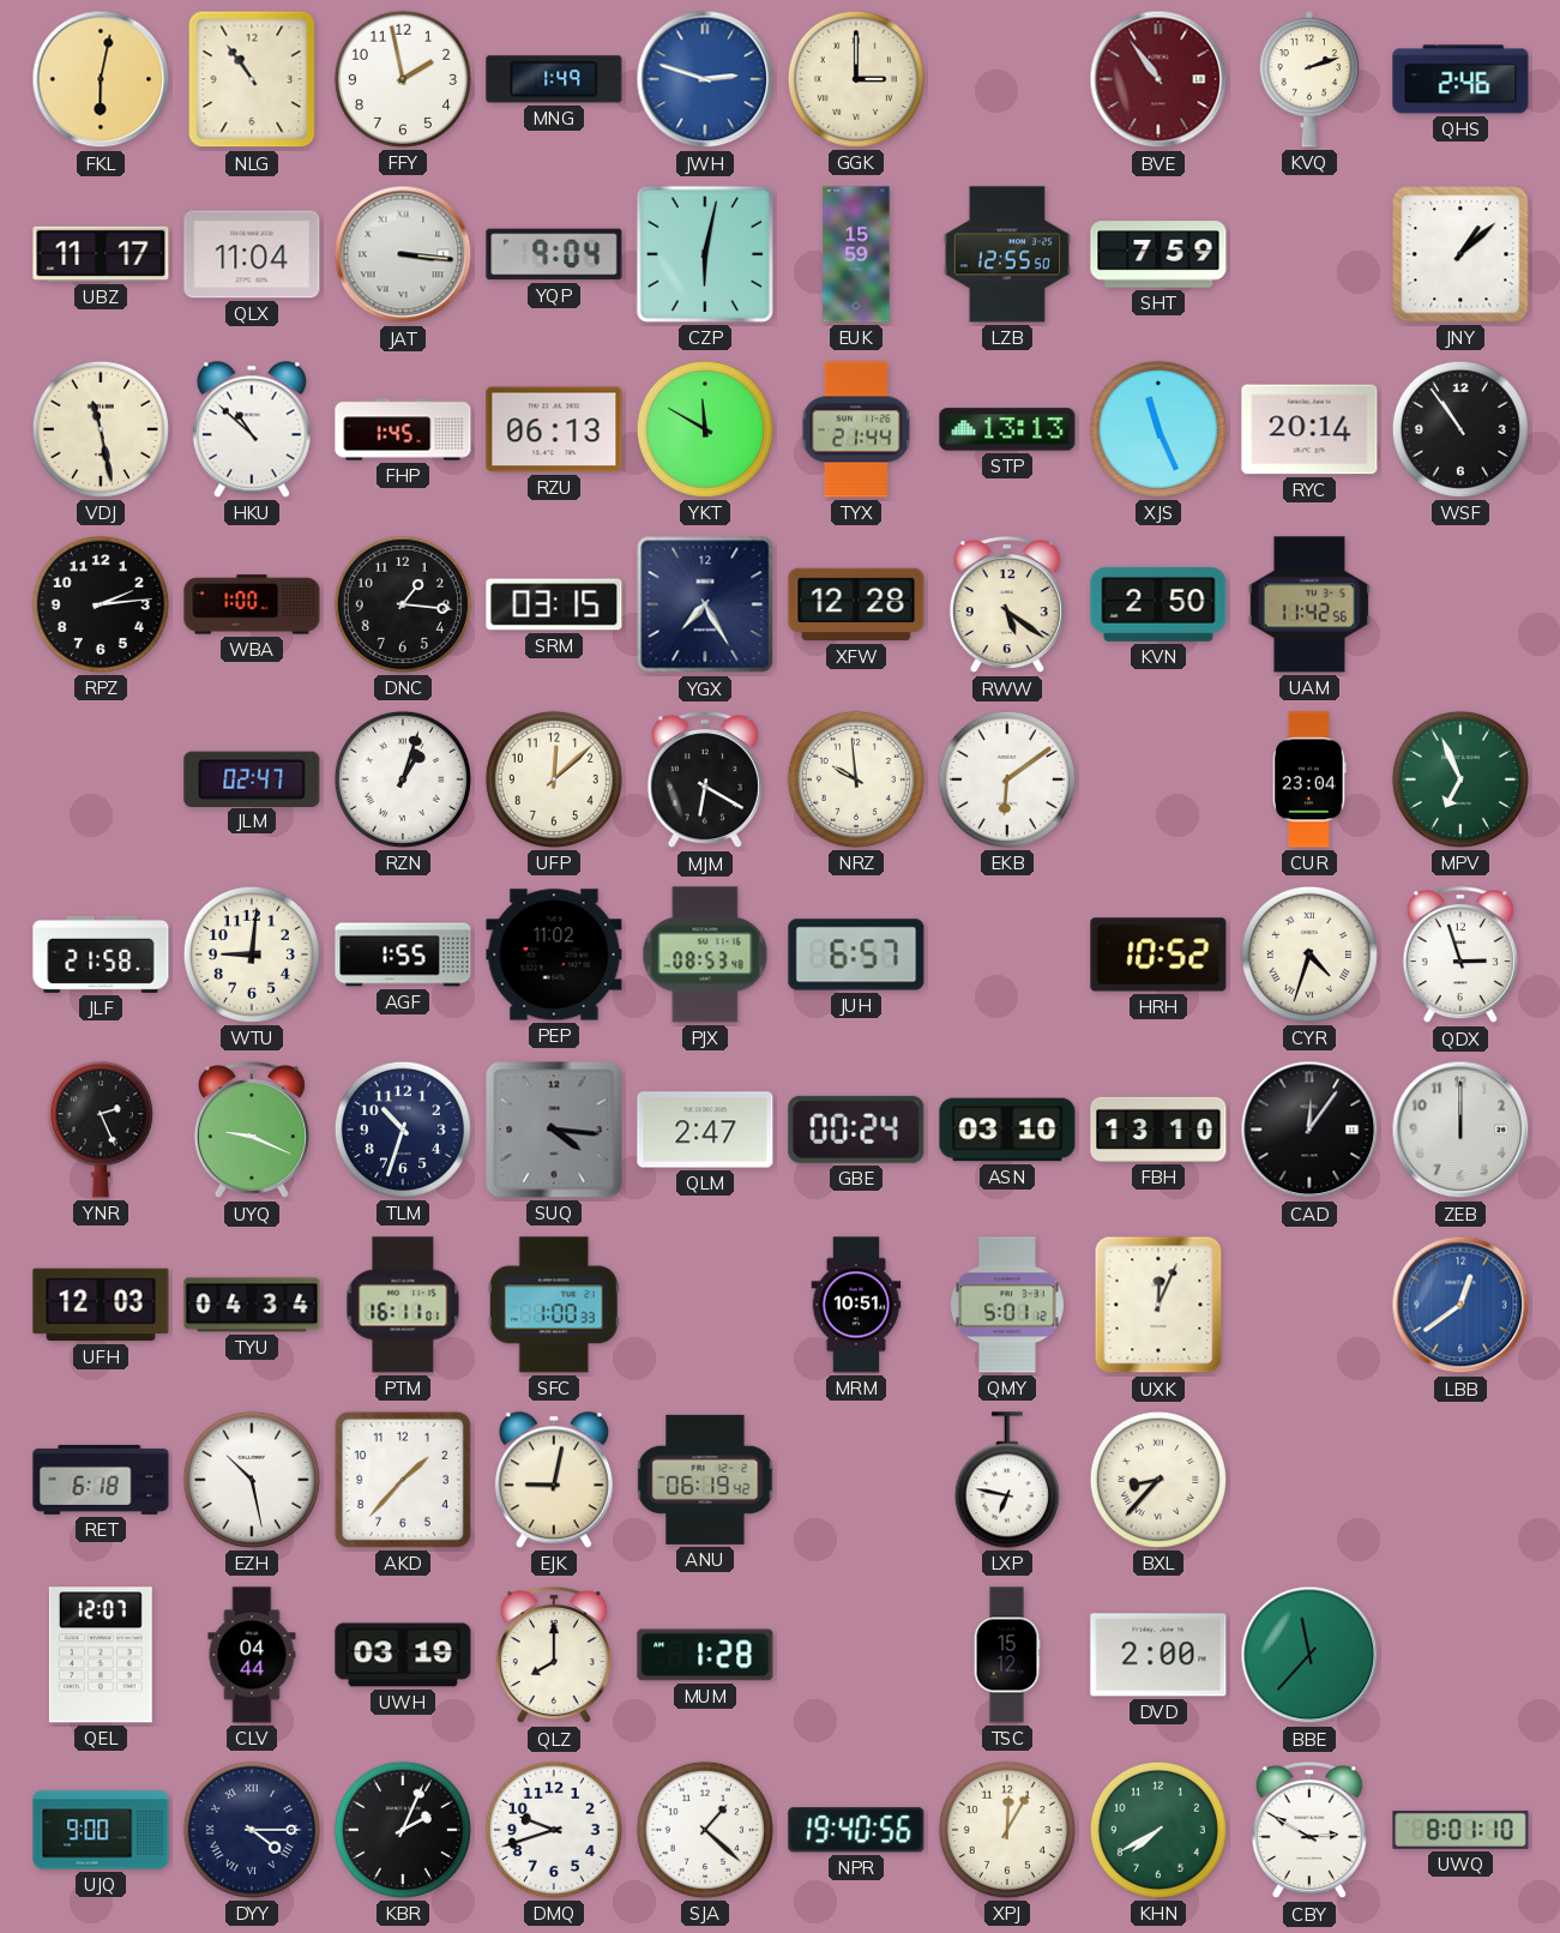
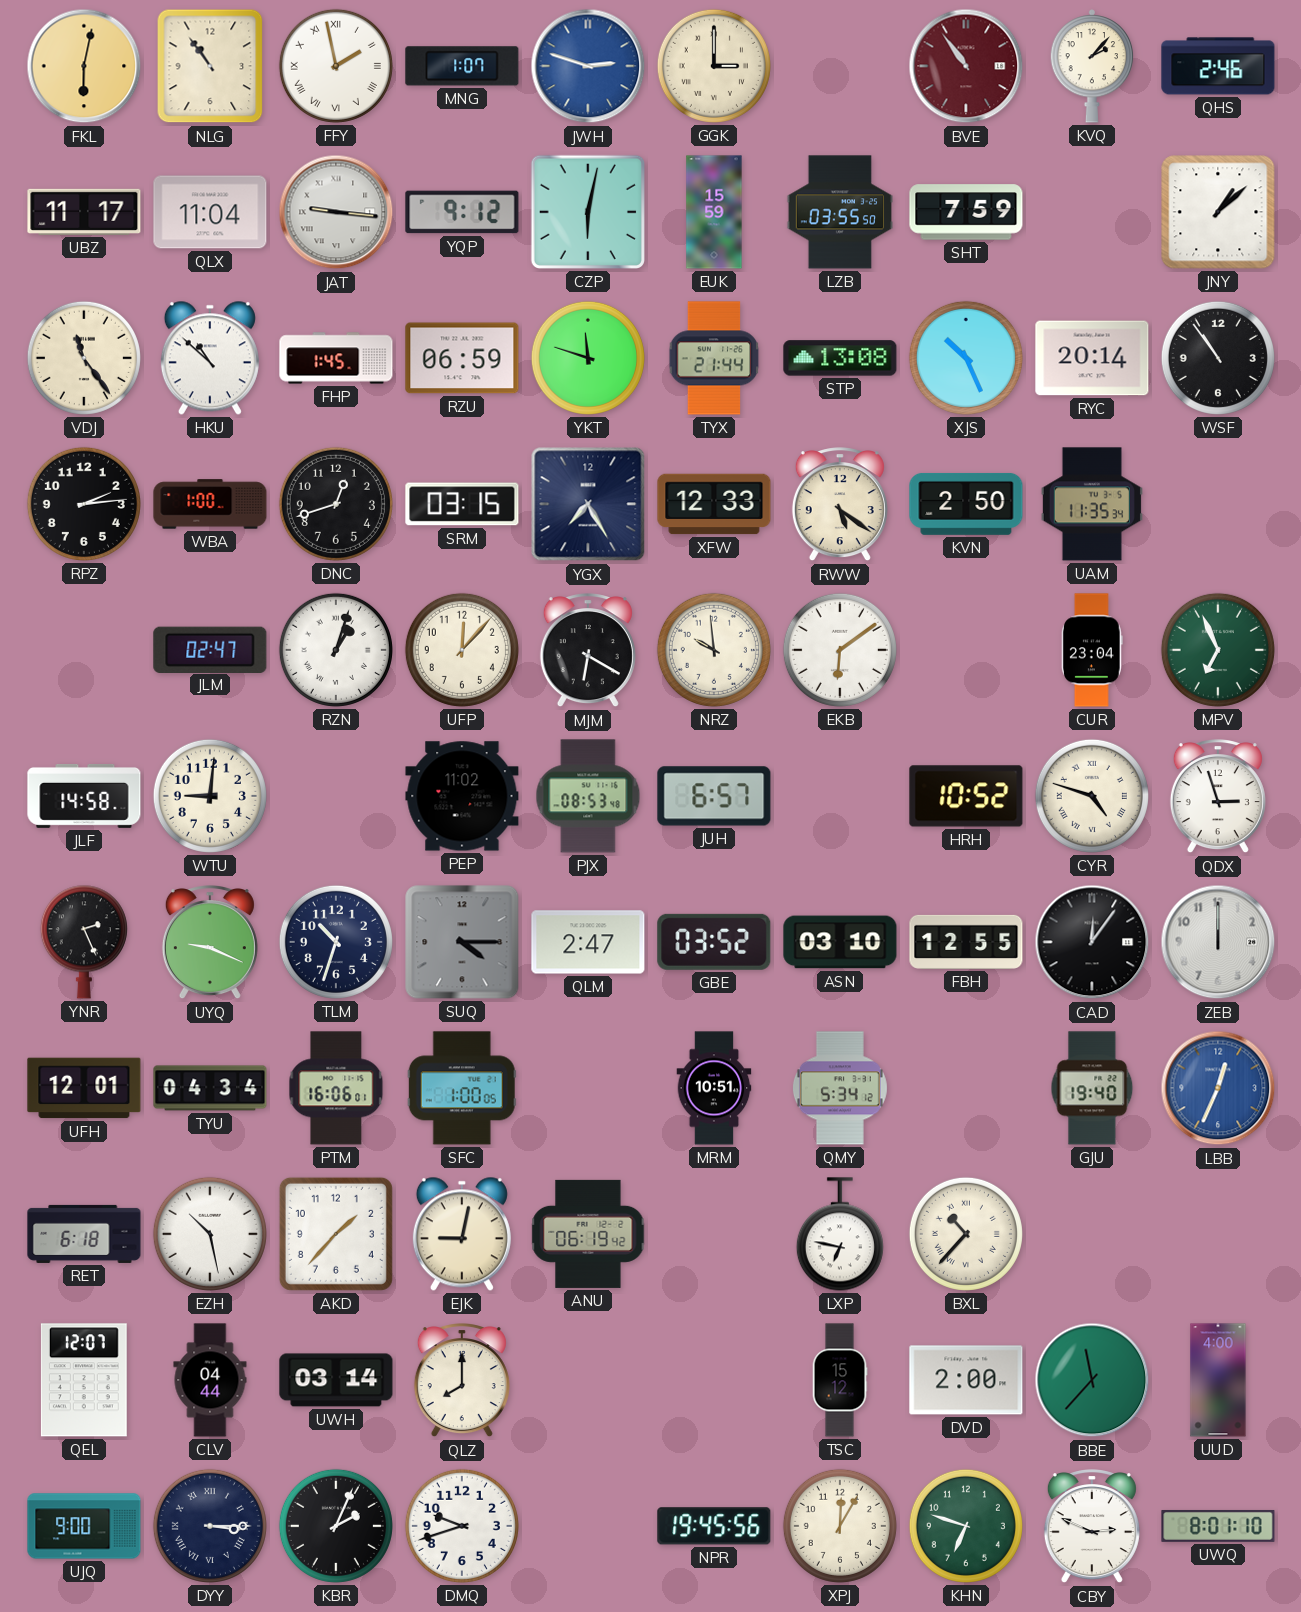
FFY numerals: Arabic -> Roman (336, 66)
MNG: 1:49 -> 1:07 (462, 66)
KVQ: 2:12 -> 2:07 (1092, 67)
JAT: 3:16 -> 9:16 (336, 212)
YQP: 9:04 -> 9:12 (462, 212)
LZB: 12:55 -> 03:55 (840, 212)
VDJ: 11:28 -> 11:24 (84, 358)
RZU: 06:13 -> 06:59 (462, 358)
YKT: 11:50 -> 11:48 (588, 358)
STP: 13:13 -> 13:08 (840, 358)
XJS: 11:26 -> 10:26 (966, 358)
DNC: 1:16 -> 12:42 (336, 504)
XFW: 12:28 -> 12:33 (714, 504)
UAM: 11:42 -> 11:35 (1092, 504)
UFP: 12:08 -> 12:07 (462, 650)
JLF: 21:58 -> 14:58 (84, 796)
AGF: 1:55 -> none (403, 955)
CYR: 4:33 -> 4:48 (1092, 796)
SUQ: 4:16 -> 4:15 (462, 942)
GBE: 00:24 -> 03:52 (714, 942)
FBH: 13:10 -> 12:55 (966, 942)
UFH: 12:03 -> 12:01 (84, 1088)
PTM: 16:11 -> 16:06 (336, 1088)
SFC: 1:00:33 -> 1:00:05 (462, 1088)
QMY: 5:01 -> 5:34 (840, 1088)
UXK: 12:04 -> none (1158, 1305)
GJU: none -> 19:40 (1092, 1088)
LBB: 12:39 -> 12:34 (1218, 1088)
BXL: 8:37 -> 10:37 (966, 1234)
UWH: 03:19 -> 03:14 (336, 1380)
MUM: 1:28 -> none (705, 1655)
UUD: none -> 4:00 (1218, 1380)
DYY: 4:15 -> 3:15 (210, 1526)
SJA: 1:22 -> none (705, 1830)
NPR: 19:40 -> 19:45 (714, 1526)
KHN: 7:40 -> 6:48 (966, 1526)
CBY: 2:50 -> 2:49 (1092, 1527)
